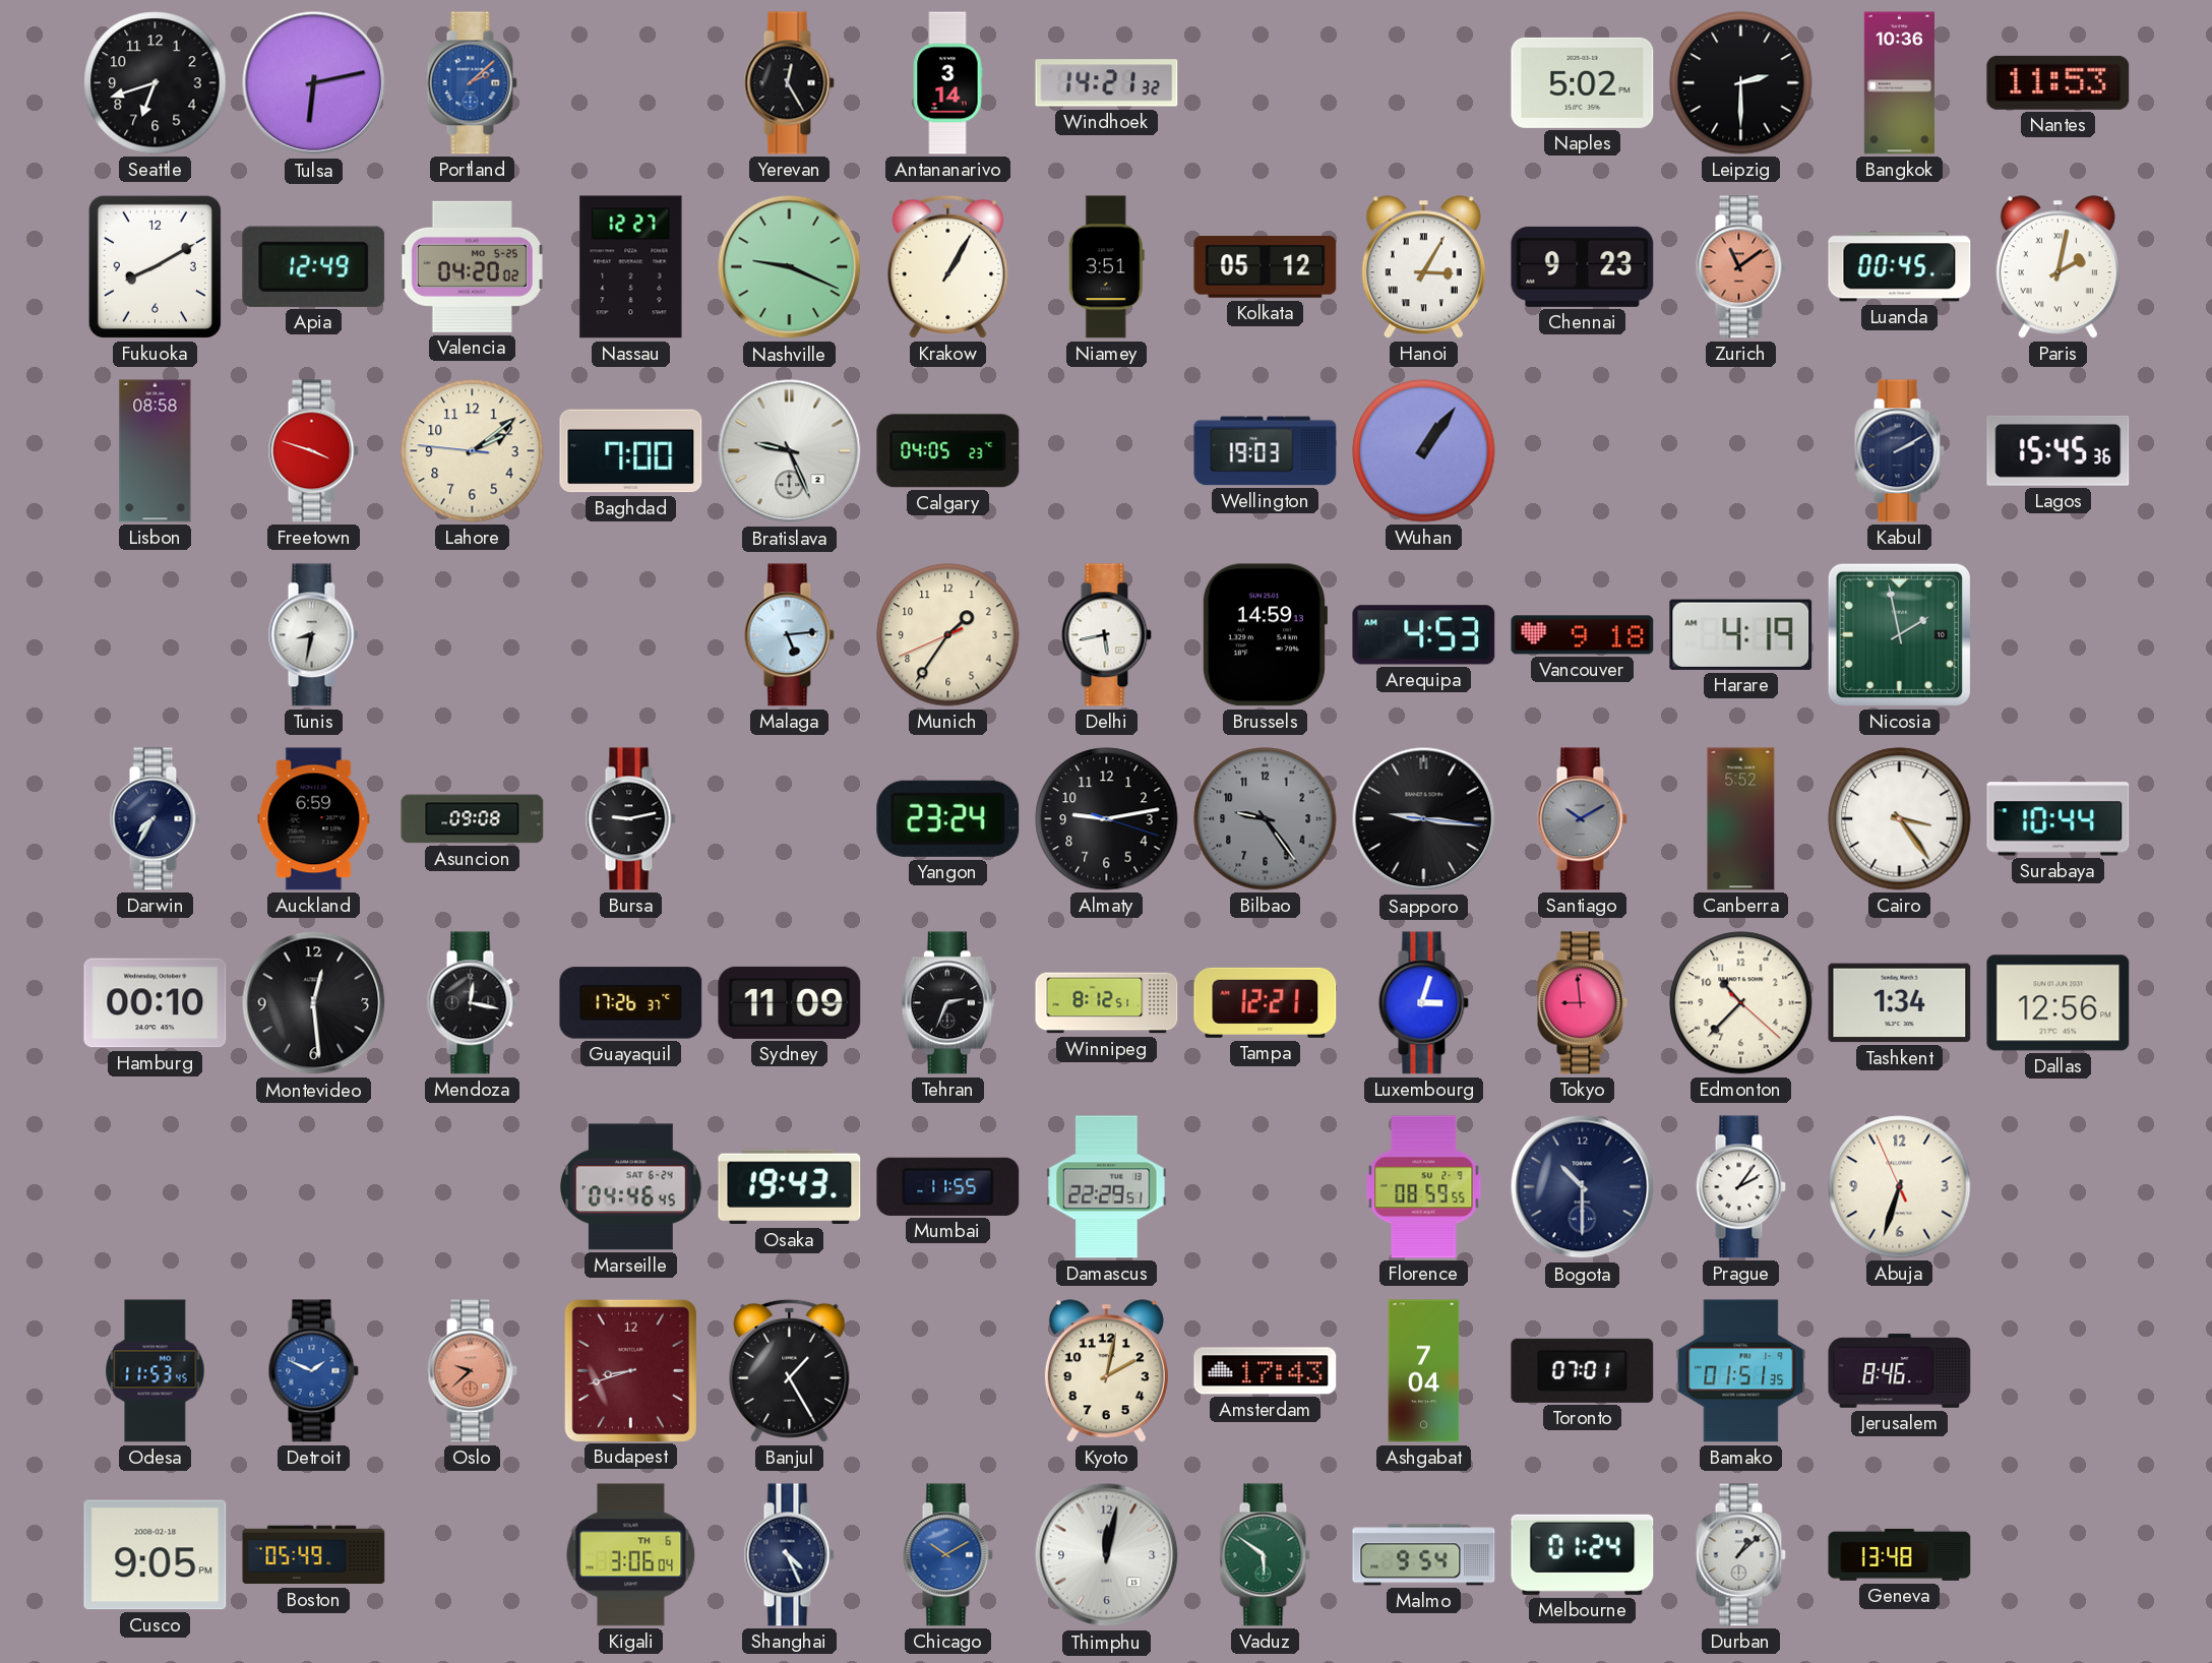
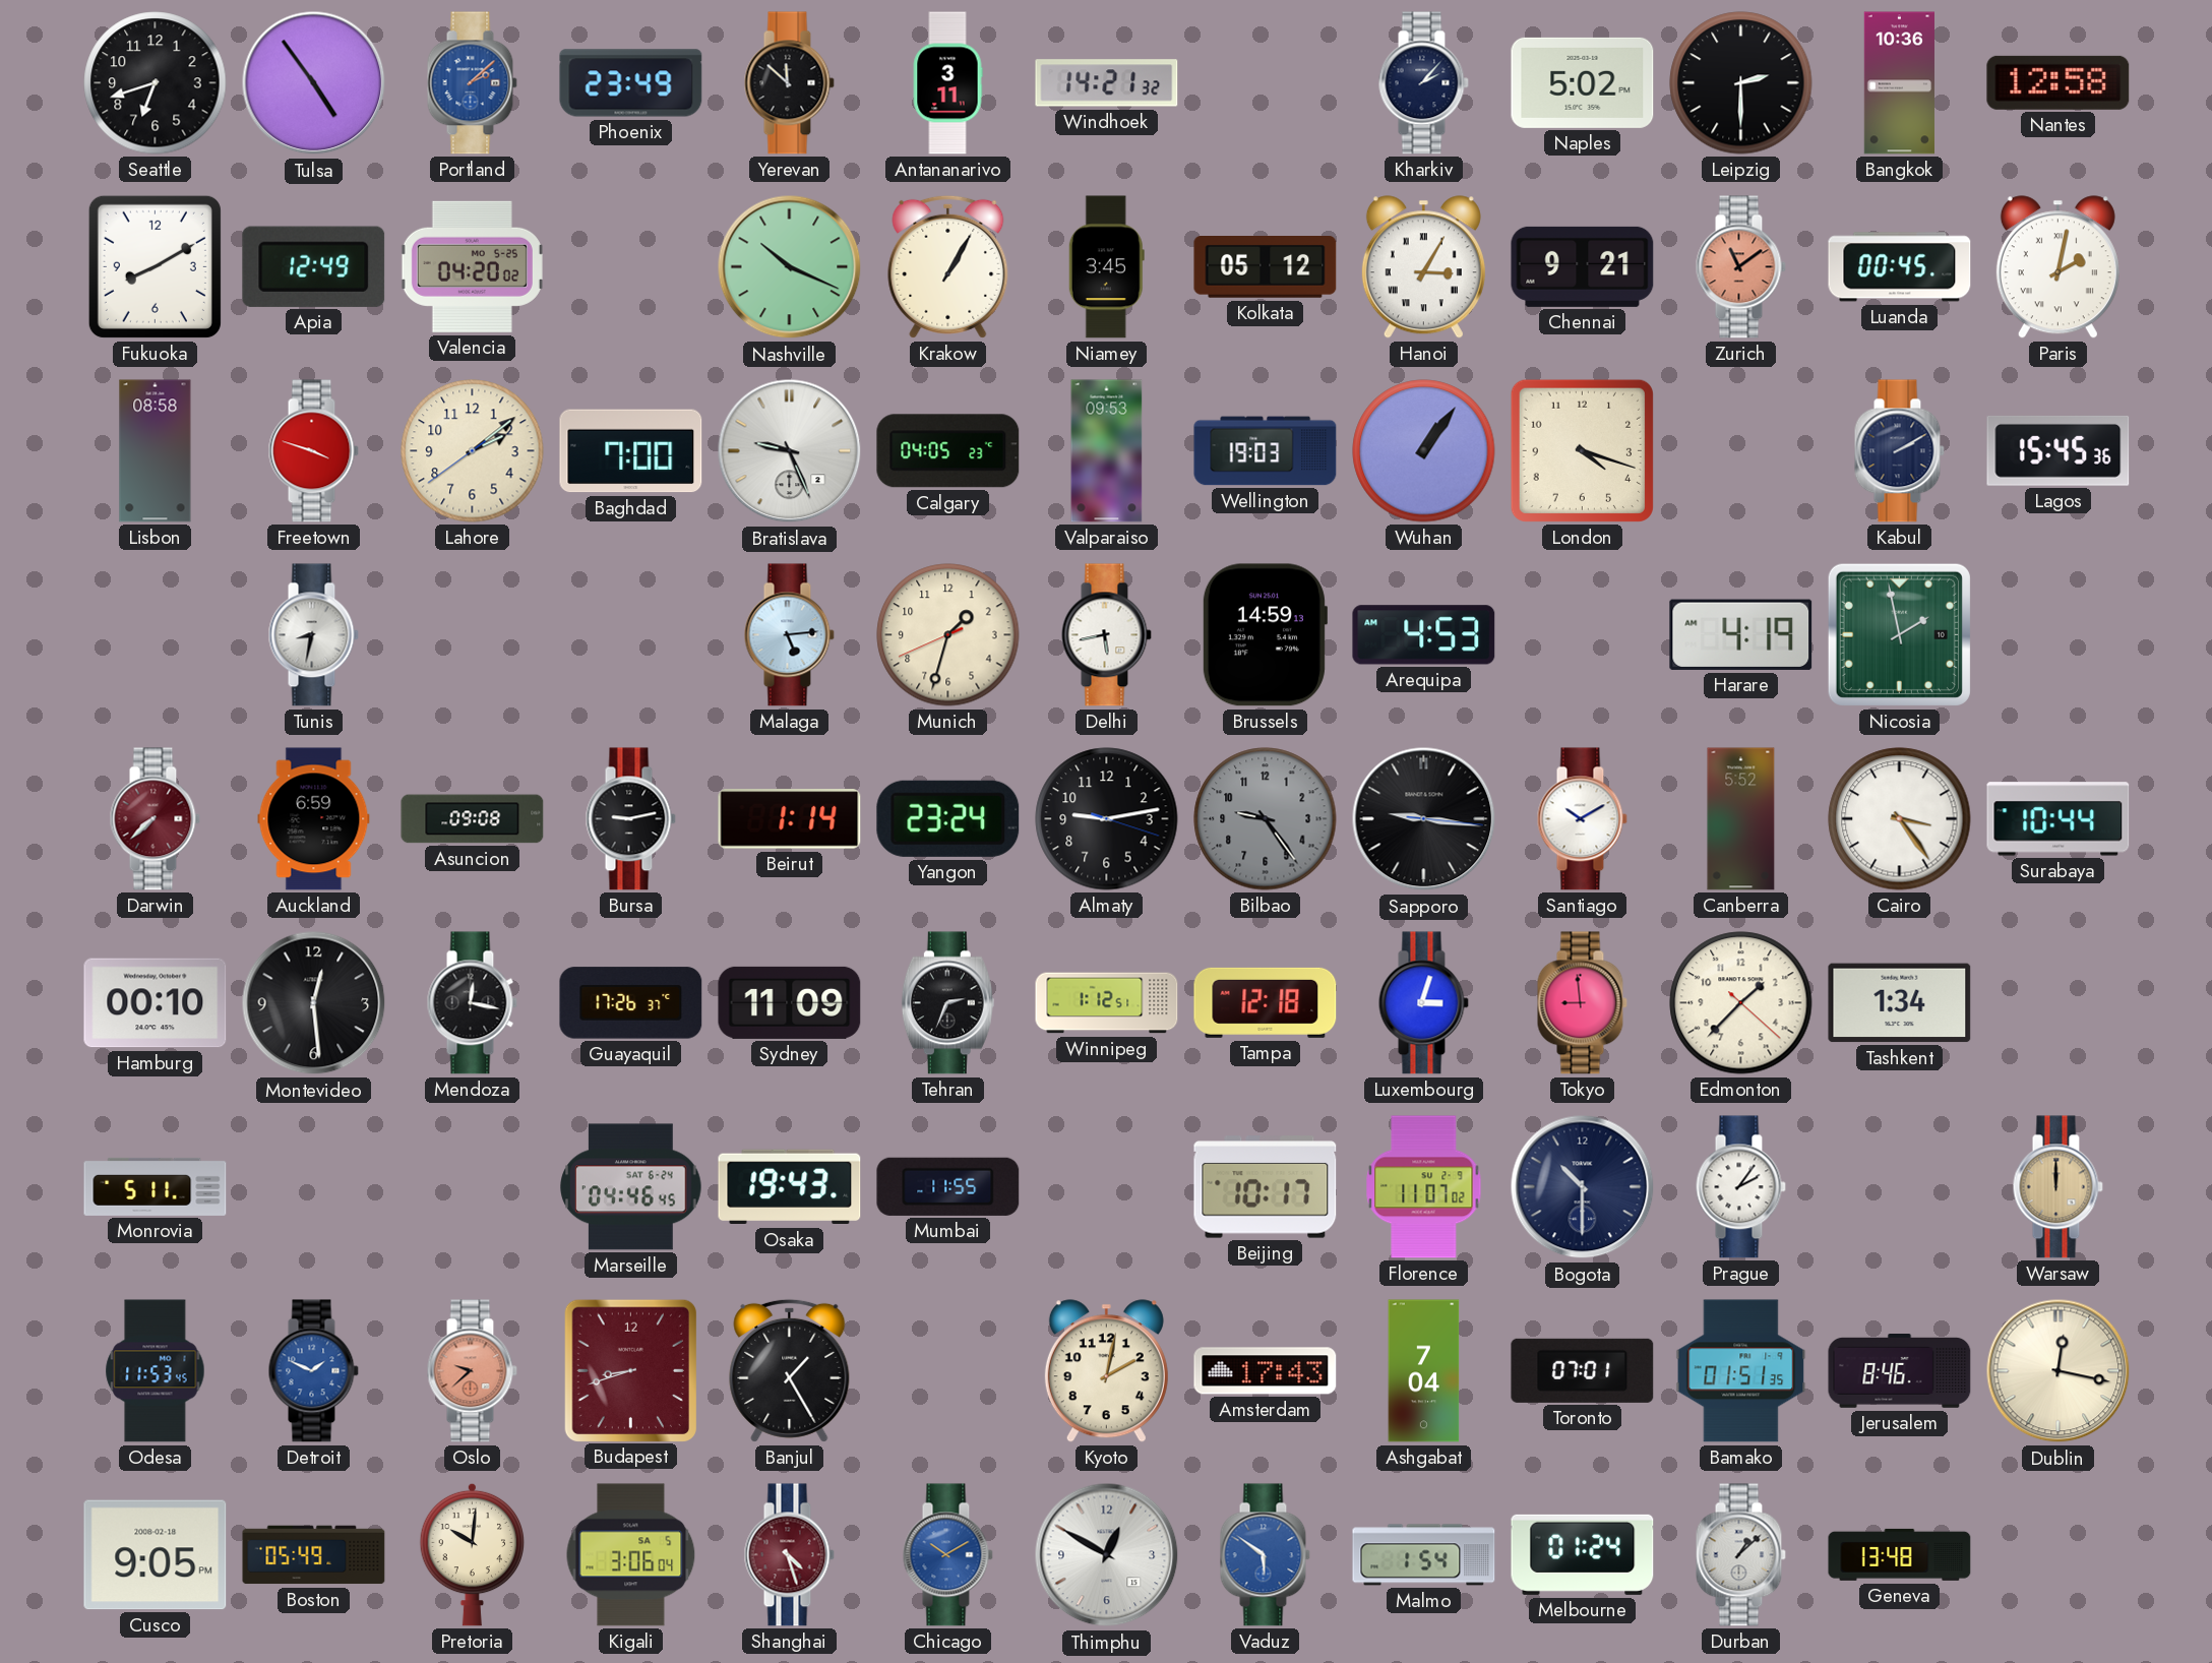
Tulsa: 6:13 -> 4:54 (314, 83)
Phoenix: none -> 23:49 (631, 83)
Yerevan: 12:25 -> 11:52 (789, 83)
Antananarivo: 3:14 -> 3:11 (947, 83)
Kharkiv: none -> 2:07 (1423, 83)
Nantes: 11:53 -> 12:58 (2059, 82)
Nassau: 12:27 -> none (631, 267)
Nashville: 9:19 -> 10:19 (790, 267)
Niamey: 3:51 -> 3:45 (1106, 267)
Chennai: 9:23 -> 9:21 (1583, 266)
Lahore: 2:08:46 -> 2:08:39 (473, 451)
Valparaiso: none -> 09:53 (1107, 451)
London: none -> 4:18 (1582, 450)
Munich: 1:35 -> 1:32 (948, 635)
Vancouver: 9:18 -> none (1583, 635)
Darwin: 7:35 -> 7:38 (155, 819)
Darwin dial: navy -> burgundy (155, 819)
Beirut: none -> 1:14 (790, 819)
Santiago dial: grey -> white (1582, 819)
Winnipeg: 8:12 -> 1:12 (1107, 1003)
Tampa: 12:21 -> 12:18 (1266, 1002)
Edmonton: 10:37 -> 1:37 (1741, 1003)
Dallas: 12:56 -> none (2059, 1003)
Monrovia: none -> 5:11 (156, 1186)
Damascus: 22:29 -> none (1107, 1187)
Beijing: none -> 10:17 (1266, 1187)
Florence: 08:59 -> 11:07 (1424, 1187)
Abuja: 6:32 -> none (1900, 1187)
Warsaw: none -> 12:00 (2057, 1187)
Dublin: none -> 12:17 (2059, 1371)
Pretoria: none -> 10:01 (473, 1554)
Kigali date: TH 6 -> SA 5 (631, 1555)
Shanghai: 4:26 -> 4:27 (789, 1555)
Shanghai dial: navy -> burgundy (789, 1555)
Thimphu: 12:02 -> 12:50 (1107, 1555)
Vaduz dial: green -> blue (1265, 1555)
Malmo: 9:54 -> 1:54 (1424, 1555)
